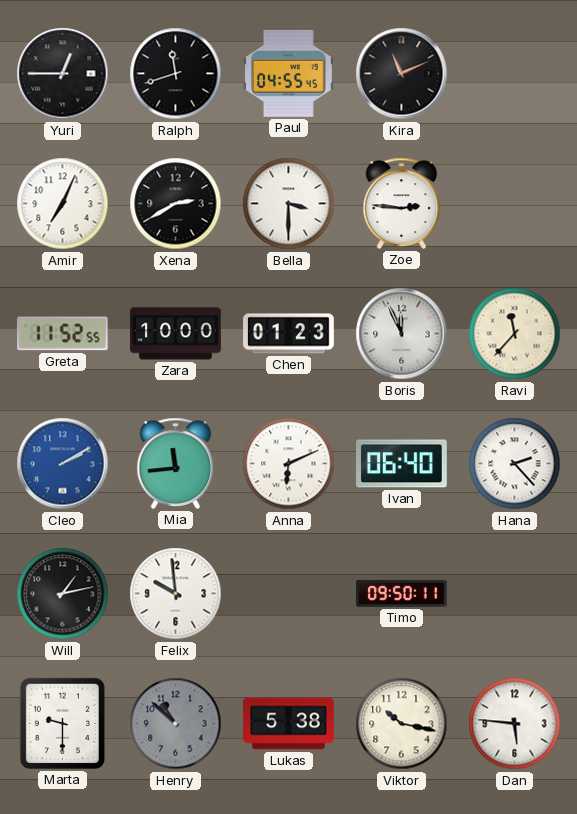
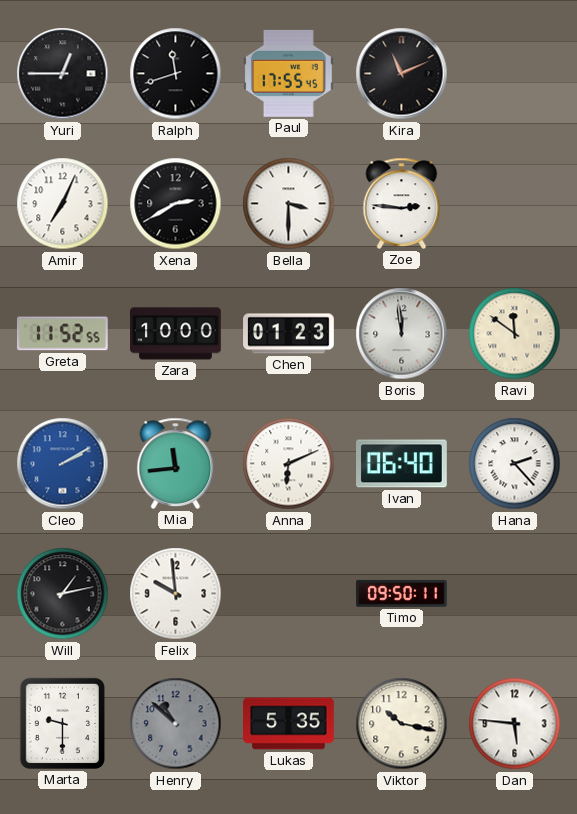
Paul: 04:55 -> 17:55 (288, 73)
Boris: 11:56 -> 11:59 (402, 334)
Ravi: 11:37 -> 11:51 (515, 334)
Lukas: 5:38 -> 5:35 (289, 724)
